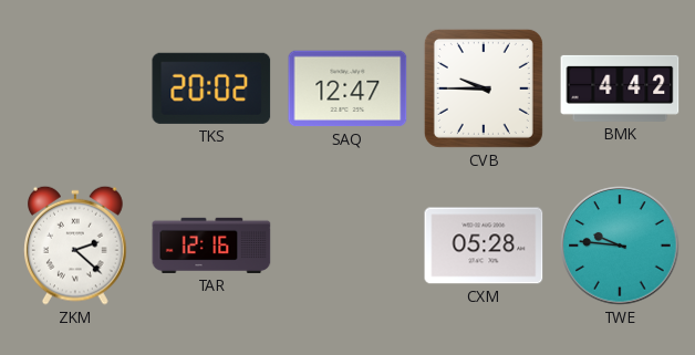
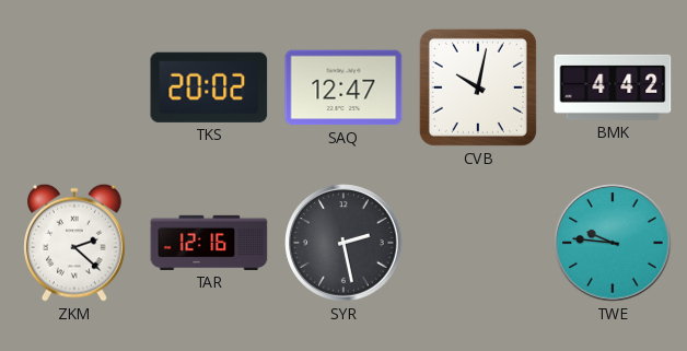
CVB: 9:45 -> 10:02 (478, 87)
SYR: none -> 2:28 (343, 243)
CXM: 05:28 -> none (484, 246)
